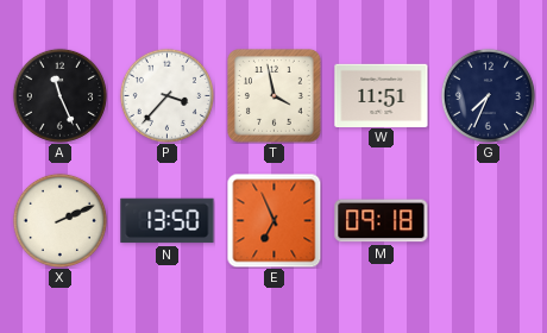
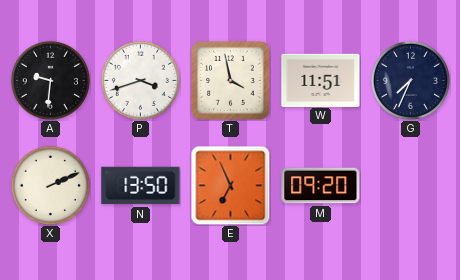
A: 11:26 -> 9:31 (50, 80)
P: 3:37 -> 3:42 (140, 80)
M: 09:18 -> 09:20 (321, 186)
